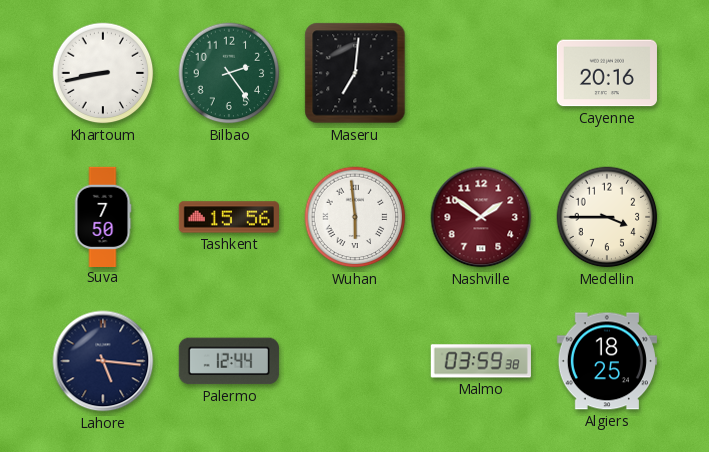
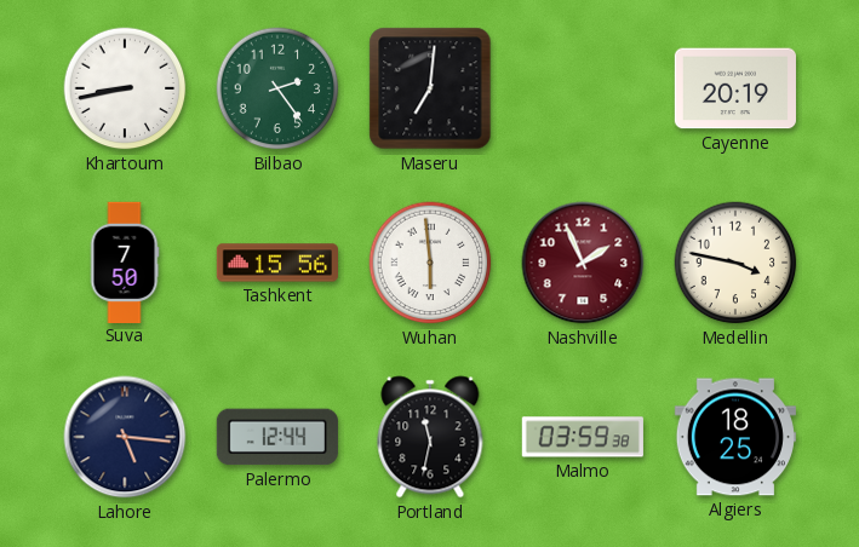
Cayenne: 20:16 -> 20:19 (735, 88)
Nashville: 1:51 -> 1:56 (583, 263)
Medellin: 3:45 -> 3:47 (735, 263)
Portland: none -> 11:32 (430, 437)
